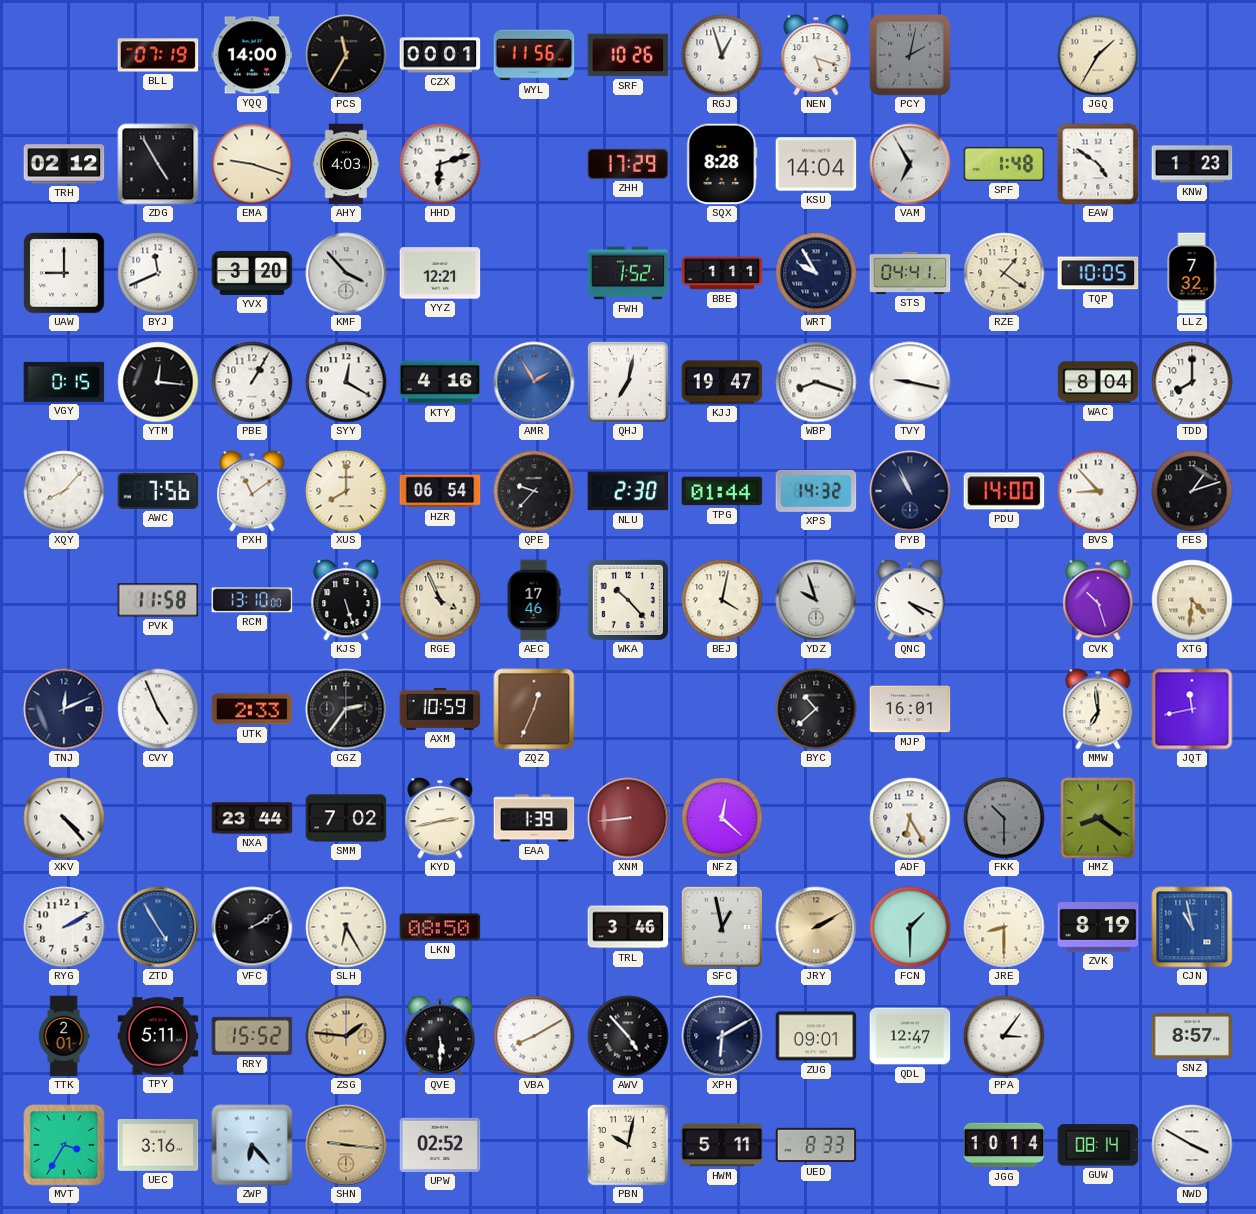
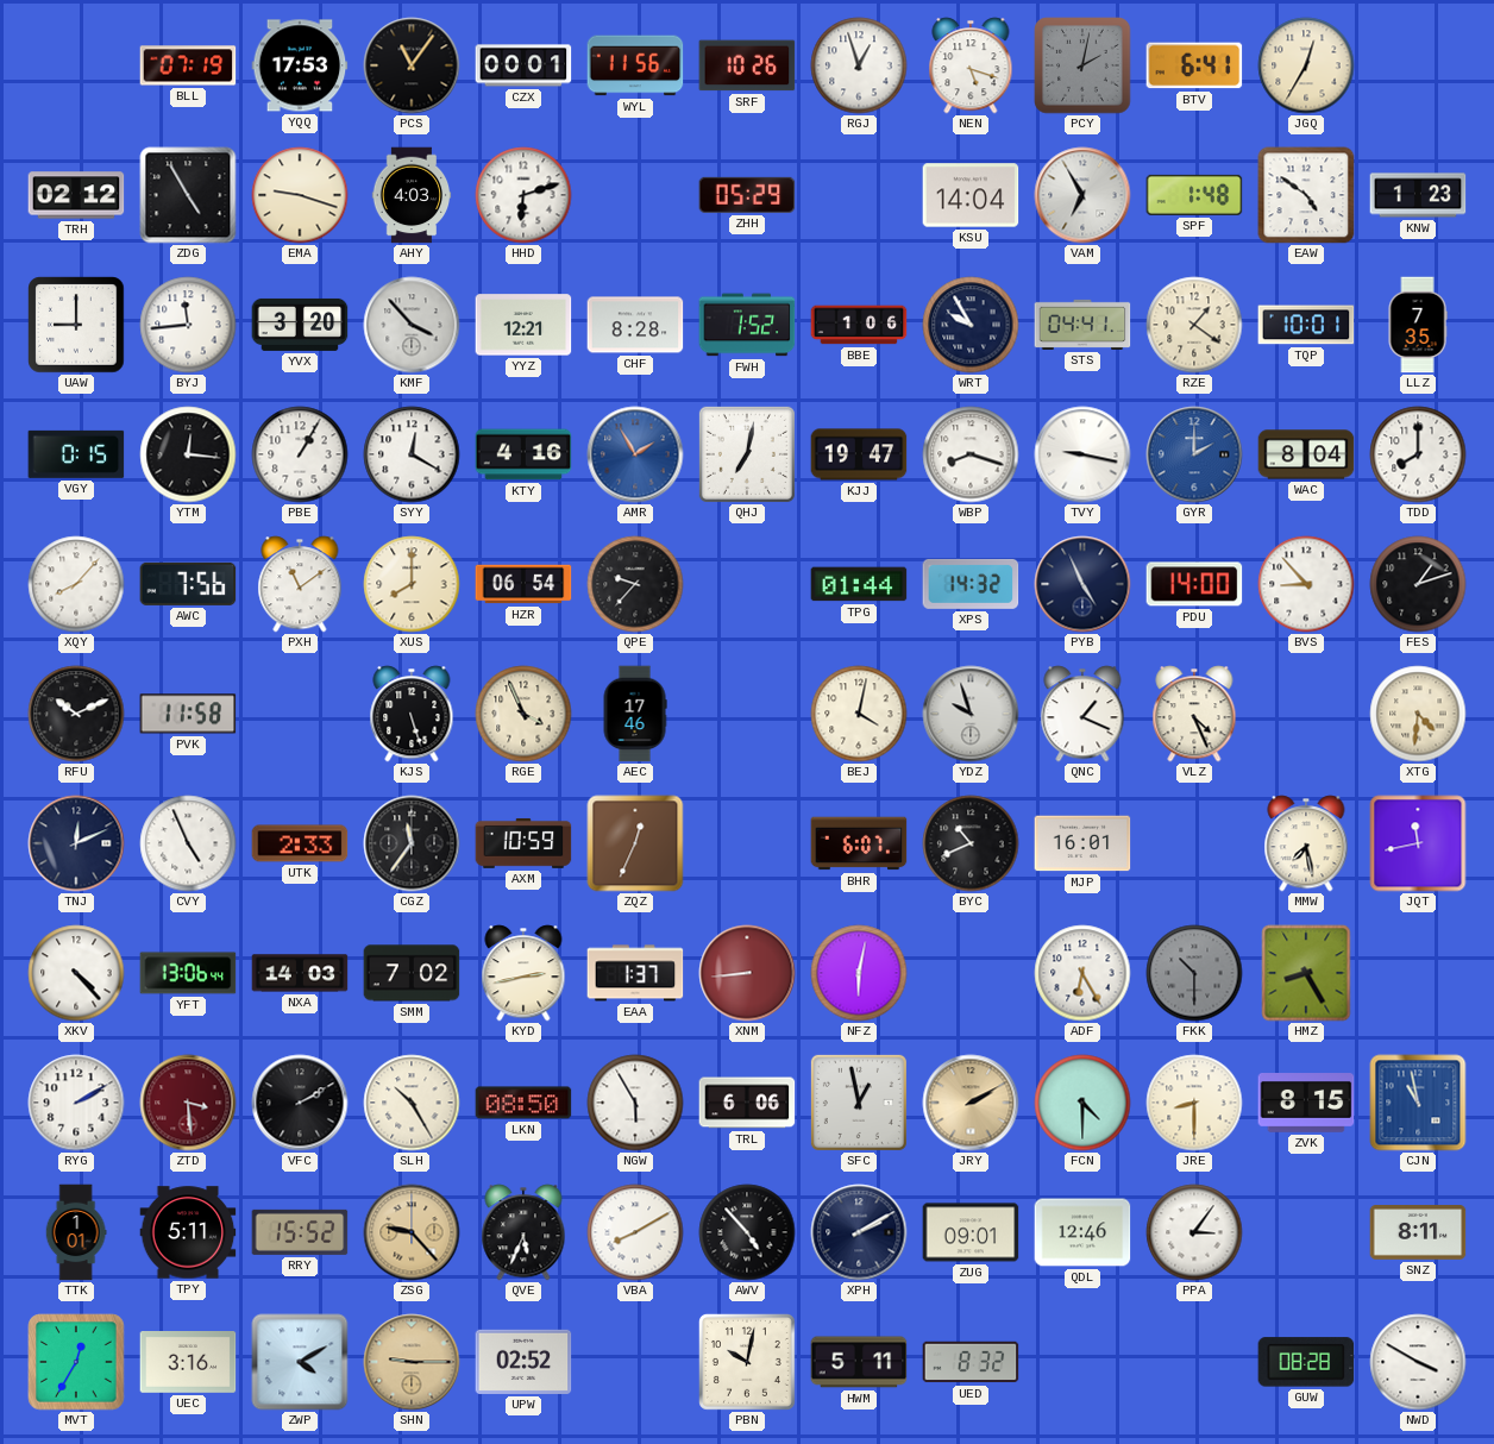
YQQ: 14:00 -> 17:53 (300, 65)
PCS: 11:35 -> 11:06 (412, 65)
BTV: none -> 6:41 (1194, 65)
JGQ: 1:35 -> 12:35 (1306, 65)
ZHH: 17:29 -> 05:29 (747, 195)
SQX: 8:28 -> none (722, 164)
BYJ: 11:41 -> 11:44 (188, 325)
CHF: none -> 8:28 (635, 325)
BBE: 1:11 -> 1:06 (859, 325)
TQP: 10:05 -> 10:01 (1306, 325)
LLZ: 7:32 -> 7:35 (1418, 325)
GYR: none -> 2:00 (1194, 454)
NLU: 2:30 -> none (628, 491)
PYB: 10:56 -> 4:56 (1082, 584)
RFU: none -> 10:11 (76, 714)
RCM: 13:10 -> none (252, 600)
WKA: 10:23 -> none (628, 600)
QNC: 4:19 -> 1:19 (1082, 714)
VLZ: none -> 4:26 (1194, 714)
CVK: 10:27 -> none (1098, 600)
CGZ: 2:36 -> 11:36 (412, 843)
BHR: none -> 6:07 (859, 843)
BYC: 10:38 -> 10:41 (971, 843)
MMW: 6:59 -> 7:28 (1306, 843)
YFT: none -> 13:06 (188, 973)
NXA: 23:44 -> 14:03 (300, 973)
EAA: 1:39 -> 1:37 (635, 973)
NFZ: 12:22 -> 6:02 (859, 973)
HMZ: 8:21 -> 8:25 (1306, 973)
ZTD: 4:55 -> 3:29 (188, 1103)
ZTD dial: blue -> burgundy (188, 1103)
SLH: 6:25 -> 10:25 (412, 1103)
NGW: none -> 5:55 (635, 1103)
TRL: 3:46 -> 6:06 (747, 1103)
FCN: 1:30 -> 4:30 (1082, 1103)
ZVK: 8:19 -> 8:15 (1306, 1104)
TTK: 2:01 -> 1:01 (76, 1232)
ZSG: 1:46 -> 9:23 (412, 1232)
QVE: 5:30 -> 5:34 (523, 1232)
XPH: 6:10 -> 2:10 (859, 1232)
QDL: 12:47 -> 12:46 (1082, 1232)
SNZ: 8:57 -> 8:11 (1418, 1233)
MVT: 3:35 -> 12:35 (76, 1362)
ZWP: 6:23 -> 4:10 (300, 1362)
SHN: 9:16 -> 9:15 (412, 1362)
UED: 8:33 -> 8:32 (971, 1362)
JGG: 10:14 -> none (1004, 1145)
GUW: 08:14 -> 08:28 (1306, 1362)
